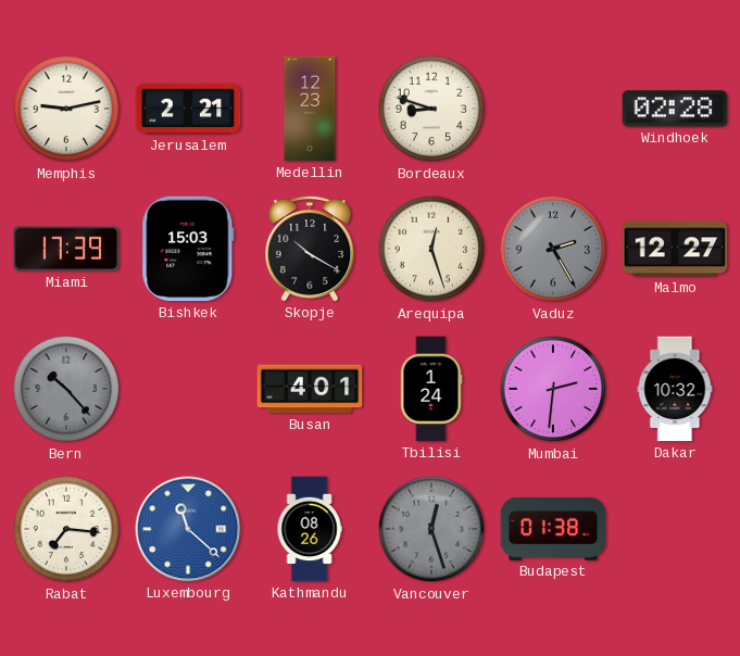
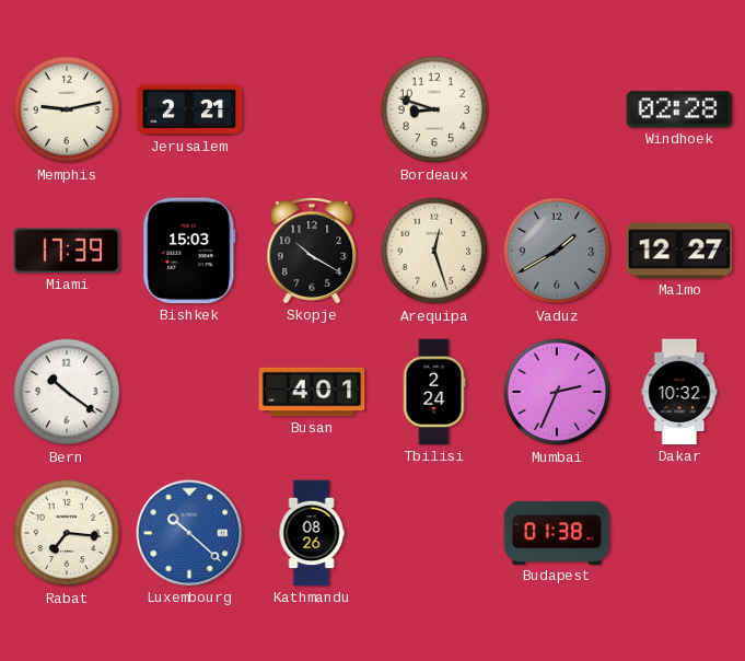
Medellin: 12:23 -> none (310, 109)
Vaduz: 2:25 -> 1:40 (557, 251)
Bern: 10:23 -> 10:21 (67, 392)
Bern dial: grey -> white (67, 392)
Tbilisi: 1:24 -> 2:24 (434, 392)
Mumbai: 2:31 -> 2:34 (557, 392)
Luxembourg: 11:22 -> 10:22 (189, 533)
Vancouver: 12:27 -> none (431, 529)
